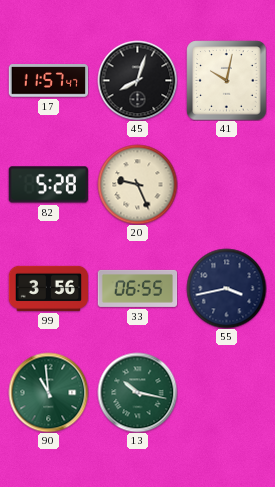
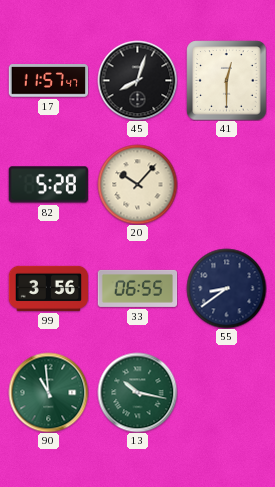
41: 10:02 -> 12:30 (226, 80)
20: 9:26 -> 10:07 (137, 184)
55: 3:43 -> 8:39 (226, 288)
